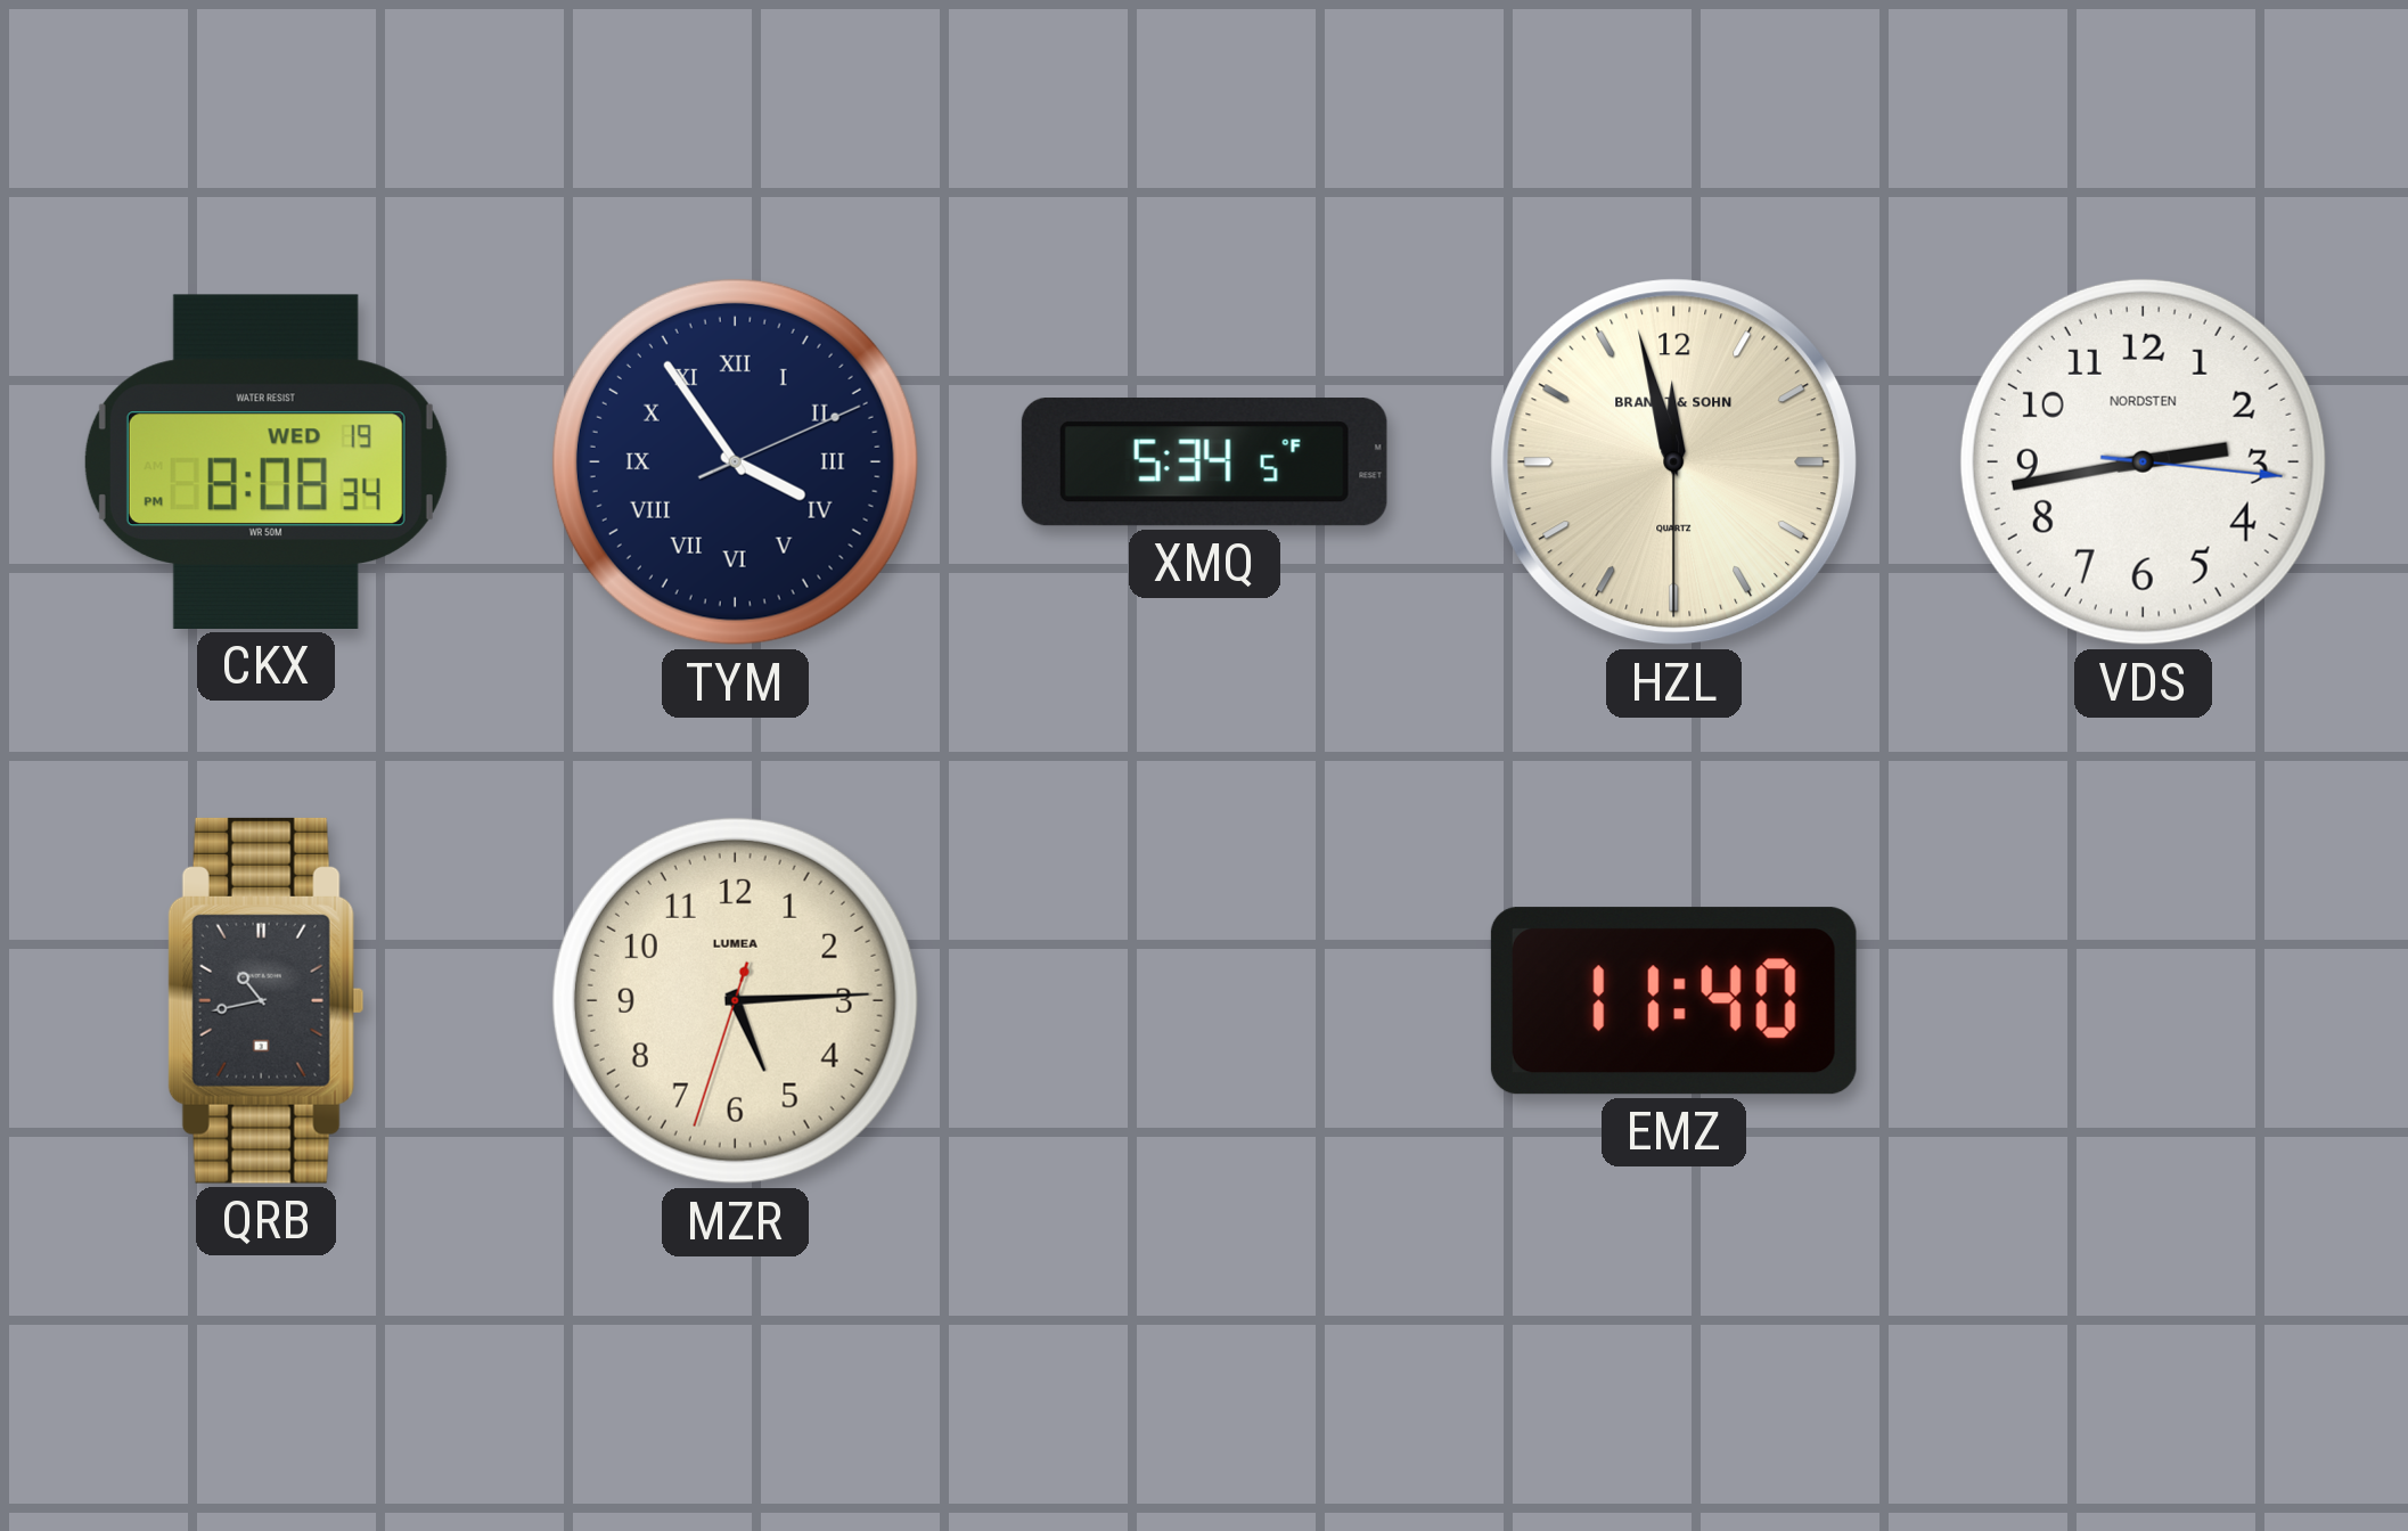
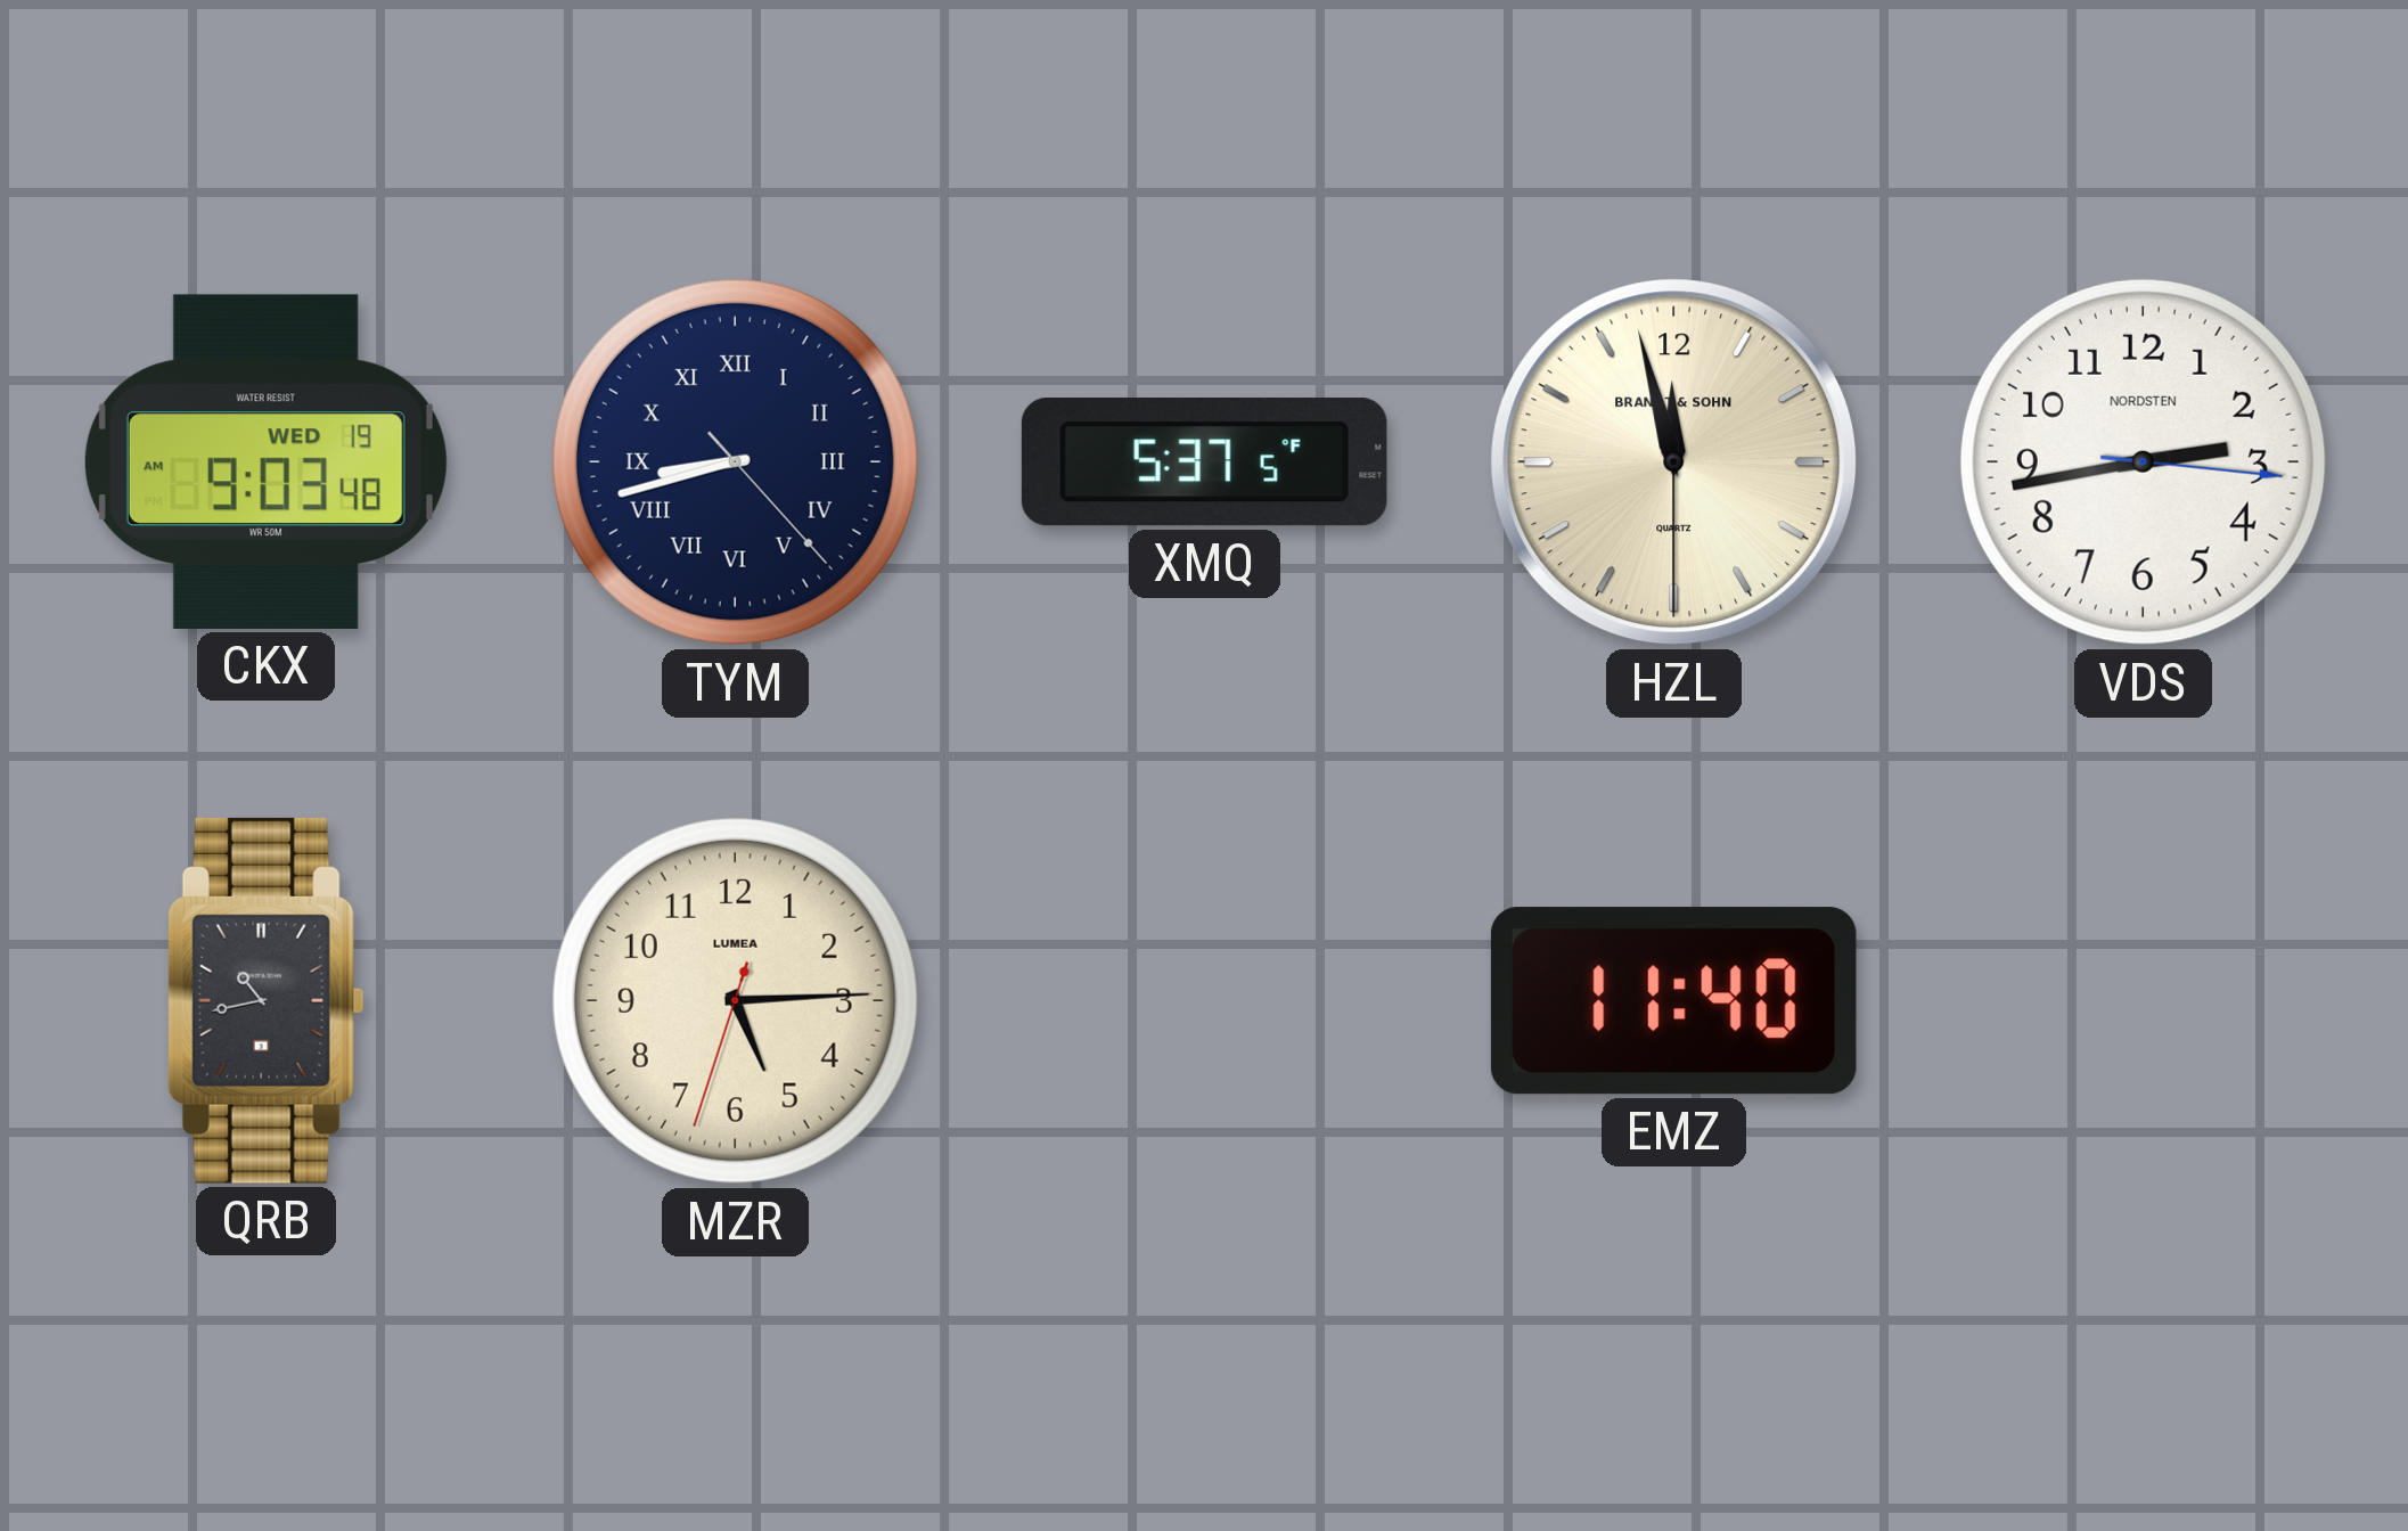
CKX: 8:08 -> 9:03 (265, 461)
TYM: 3:54 -> 8:42 (735, 461)
XMQ: 5:34 -> 5:37 (1204, 462)
